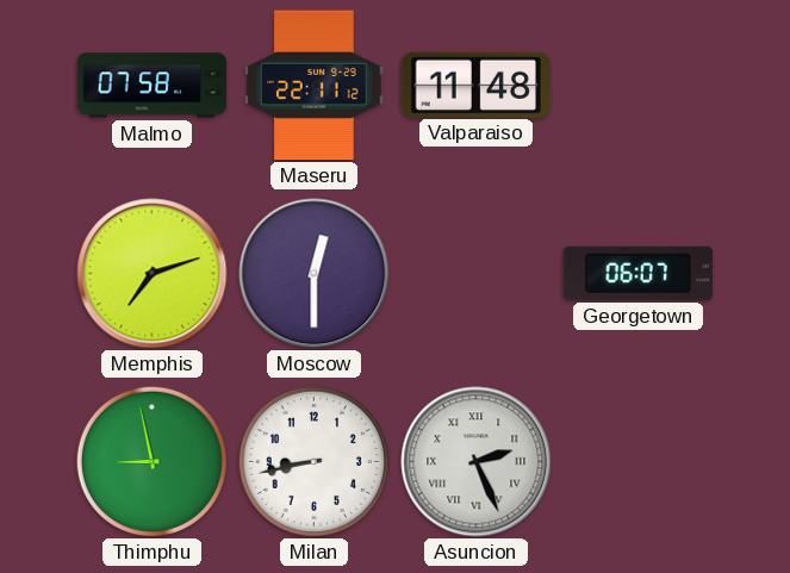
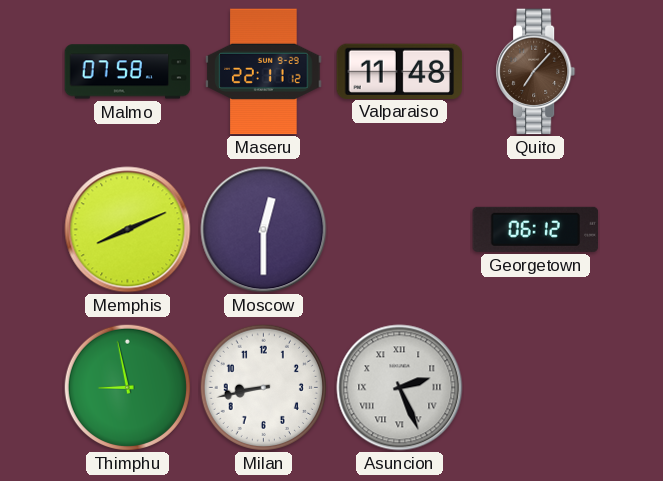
Quito: none -> 7:07 (536, 72)
Memphis: 7:12 -> 8:11 (128, 230)
Georgetown: 06:07 -> 06:12 (536, 229)
